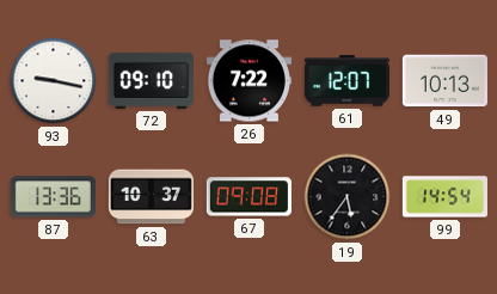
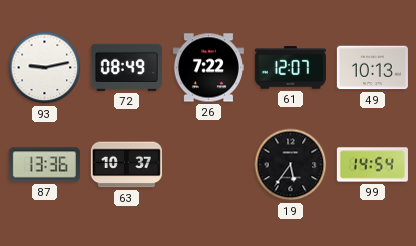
93: 9:17 -> 9:13 (45, 68)
72: 09:10 -> 08:49 (126, 67)
67: 09:08 -> none (249, 197)
